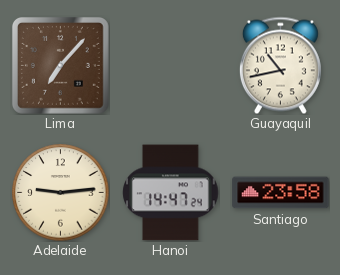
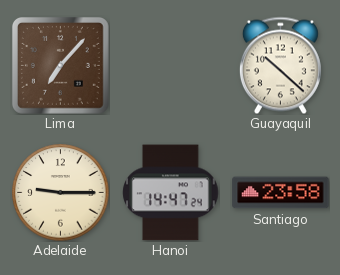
Guayaquil: 10:43 -> 10:22 (280, 65)
Adelaide: 9:14 -> 9:15 (61, 193)
